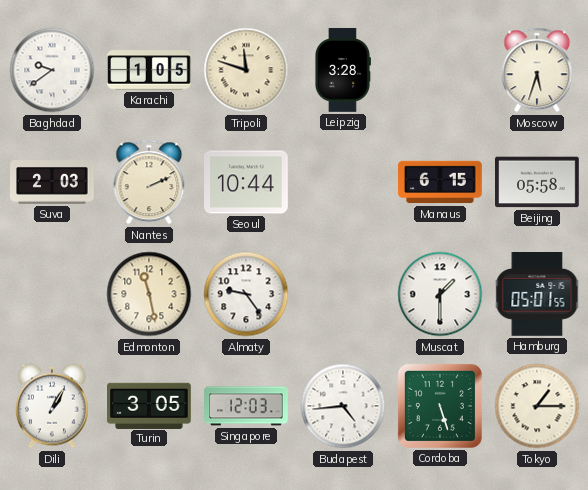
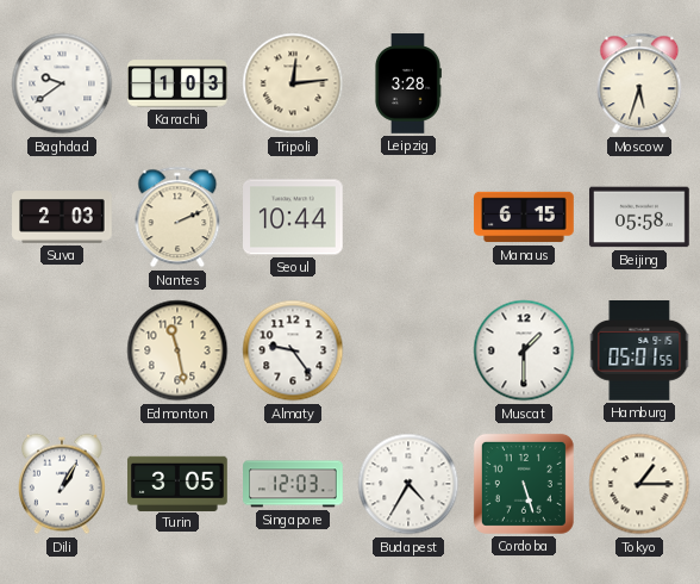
Karachi: 1:05 -> 1:03 (177, 83)
Tripoli: 11:48 -> 12:14 (293, 83)
Budapest: 4:44 -> 4:35 (408, 484)
